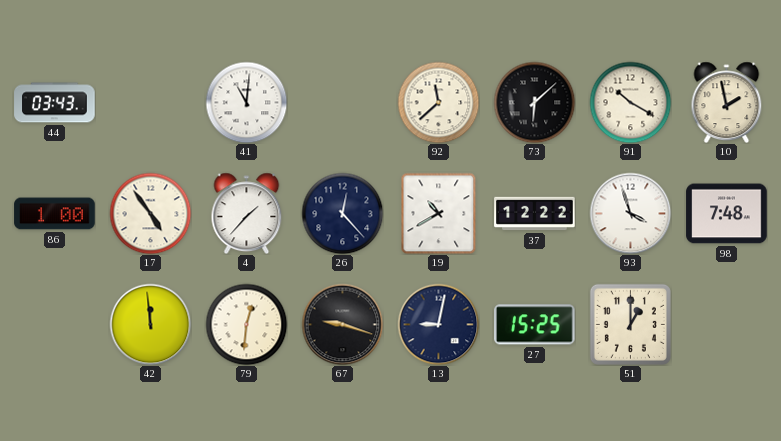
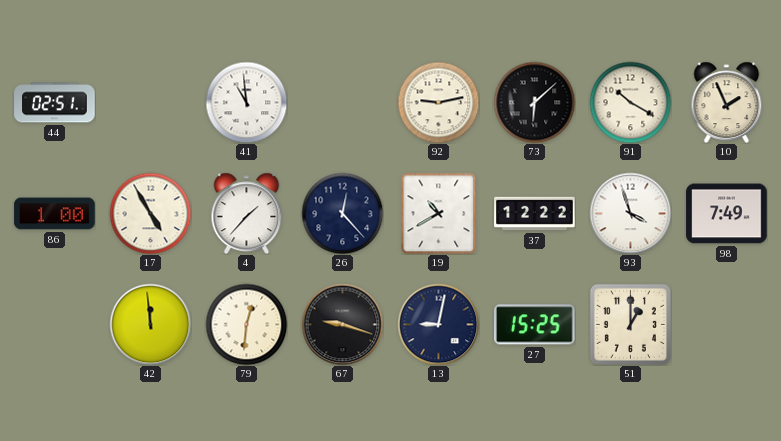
44: 03:43 -> 02:51 (55, 103)
41: 11:01 -> 10:59 (246, 102)
92: 11:38 -> 9:13 (438, 102)
10: 1:58 -> 1:56 (727, 102)
17: 4:54 -> 4:55 (150, 213)
98: 7:48 -> 7:49 (727, 214)
